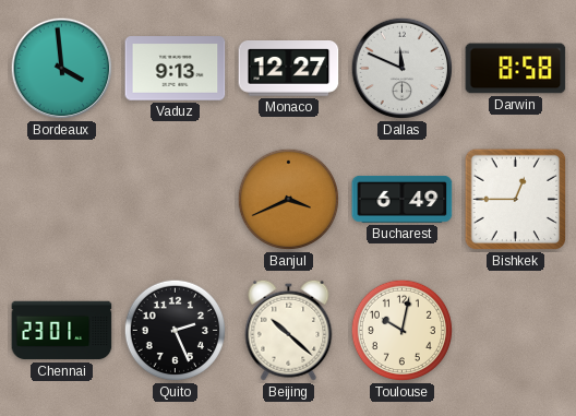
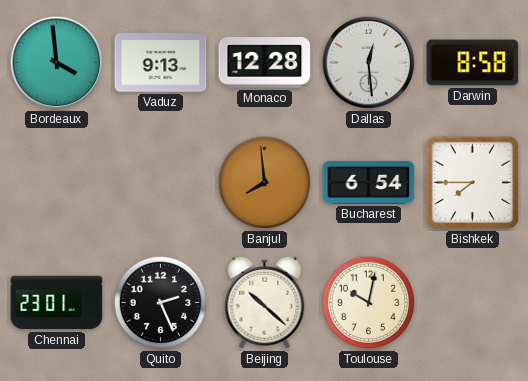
Monaco: 12:27 -> 12:28 (265, 63)
Dallas: 11:49 -> 12:29 (369, 63)
Banjul: 3:41 -> 7:59 (265, 183)
Bucharest: 6:49 -> 6:54 (369, 182)
Bishkek: 12:45 -> 7:45 (473, 183)
